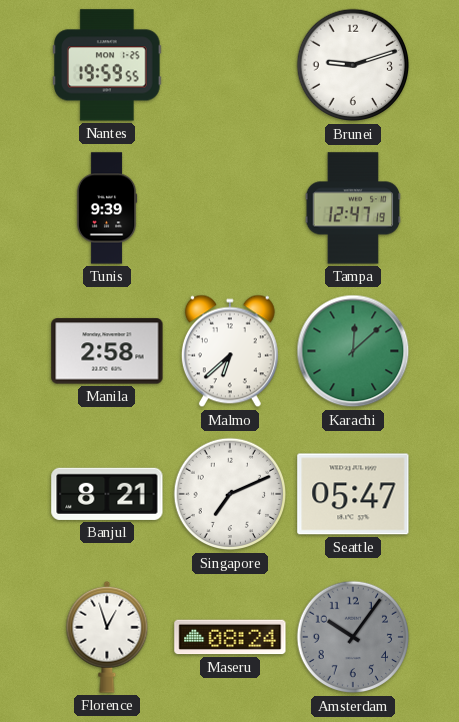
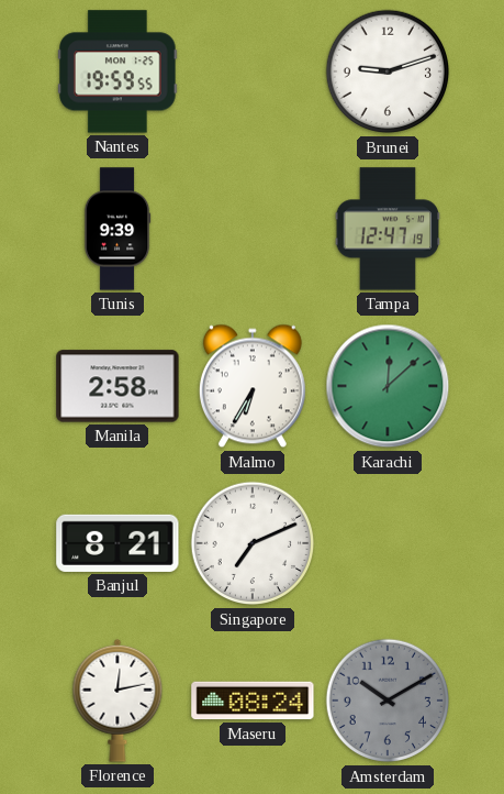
Malmo: 6:38 -> 6:35 (253, 386)
Seattle: 05:47 -> none (353, 494)
Florence: 12:57 -> 12:13 (117, 701)
Amsterdam: 10:06 -> 10:10 (388, 701)
